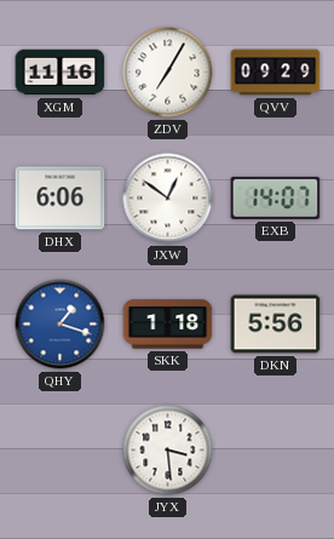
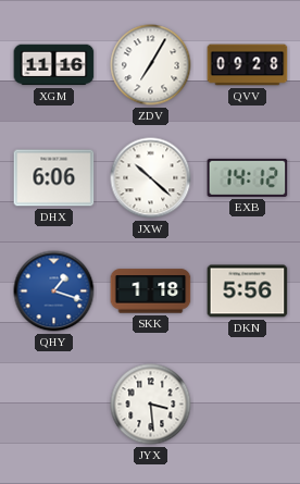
QVV: 09:29 -> 09:28 (248, 65)
JXW: 12:51 -> 10:22 (151, 178)
EXB: 14:07 -> 14:12 (248, 177)
